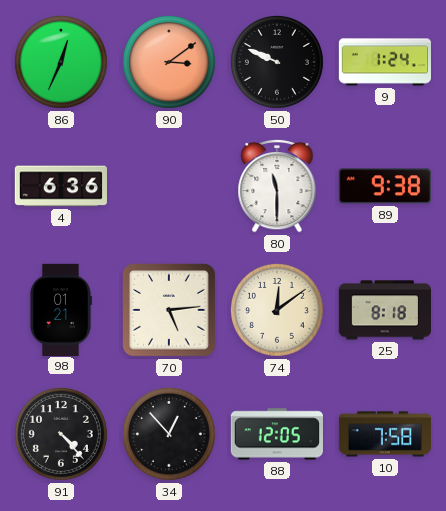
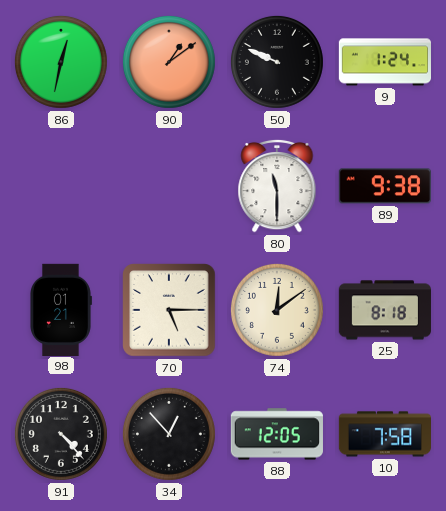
86: 12:34 -> 12:32 (61, 62)
90: 3:09 -> 1:09 (169, 62)
4: 6:36 -> none (61, 186)
70: 5:14 -> 5:15 (169, 310)
